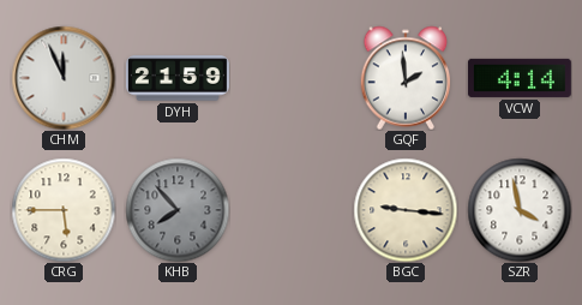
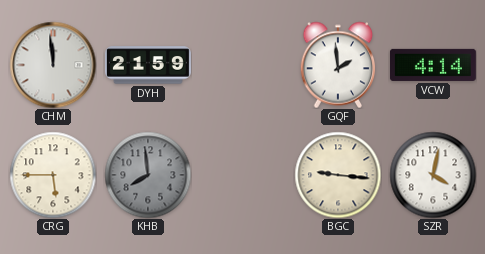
CHM: 11:56 -> 11:59 (53, 65)
KHB: 7:53 -> 7:59 (148, 175)
SZR: 3:58 -> 4:02 (433, 175)
